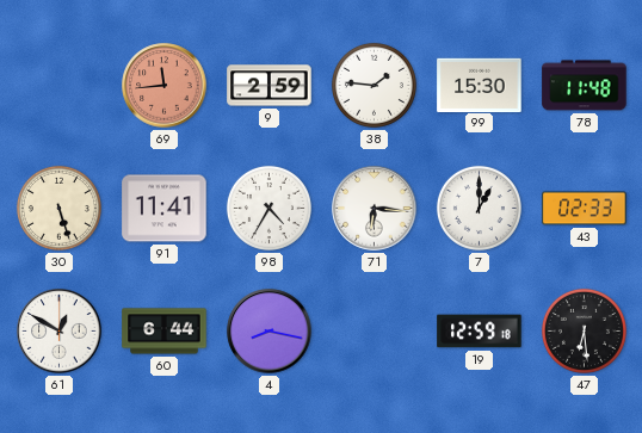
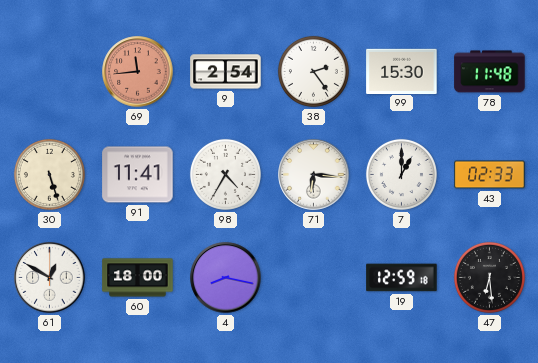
9: 2:59 -> 2:54 (226, 72)
38: 1:46 -> 2:24 (313, 71)
60: 6:44 -> 18:00 (138, 278)
